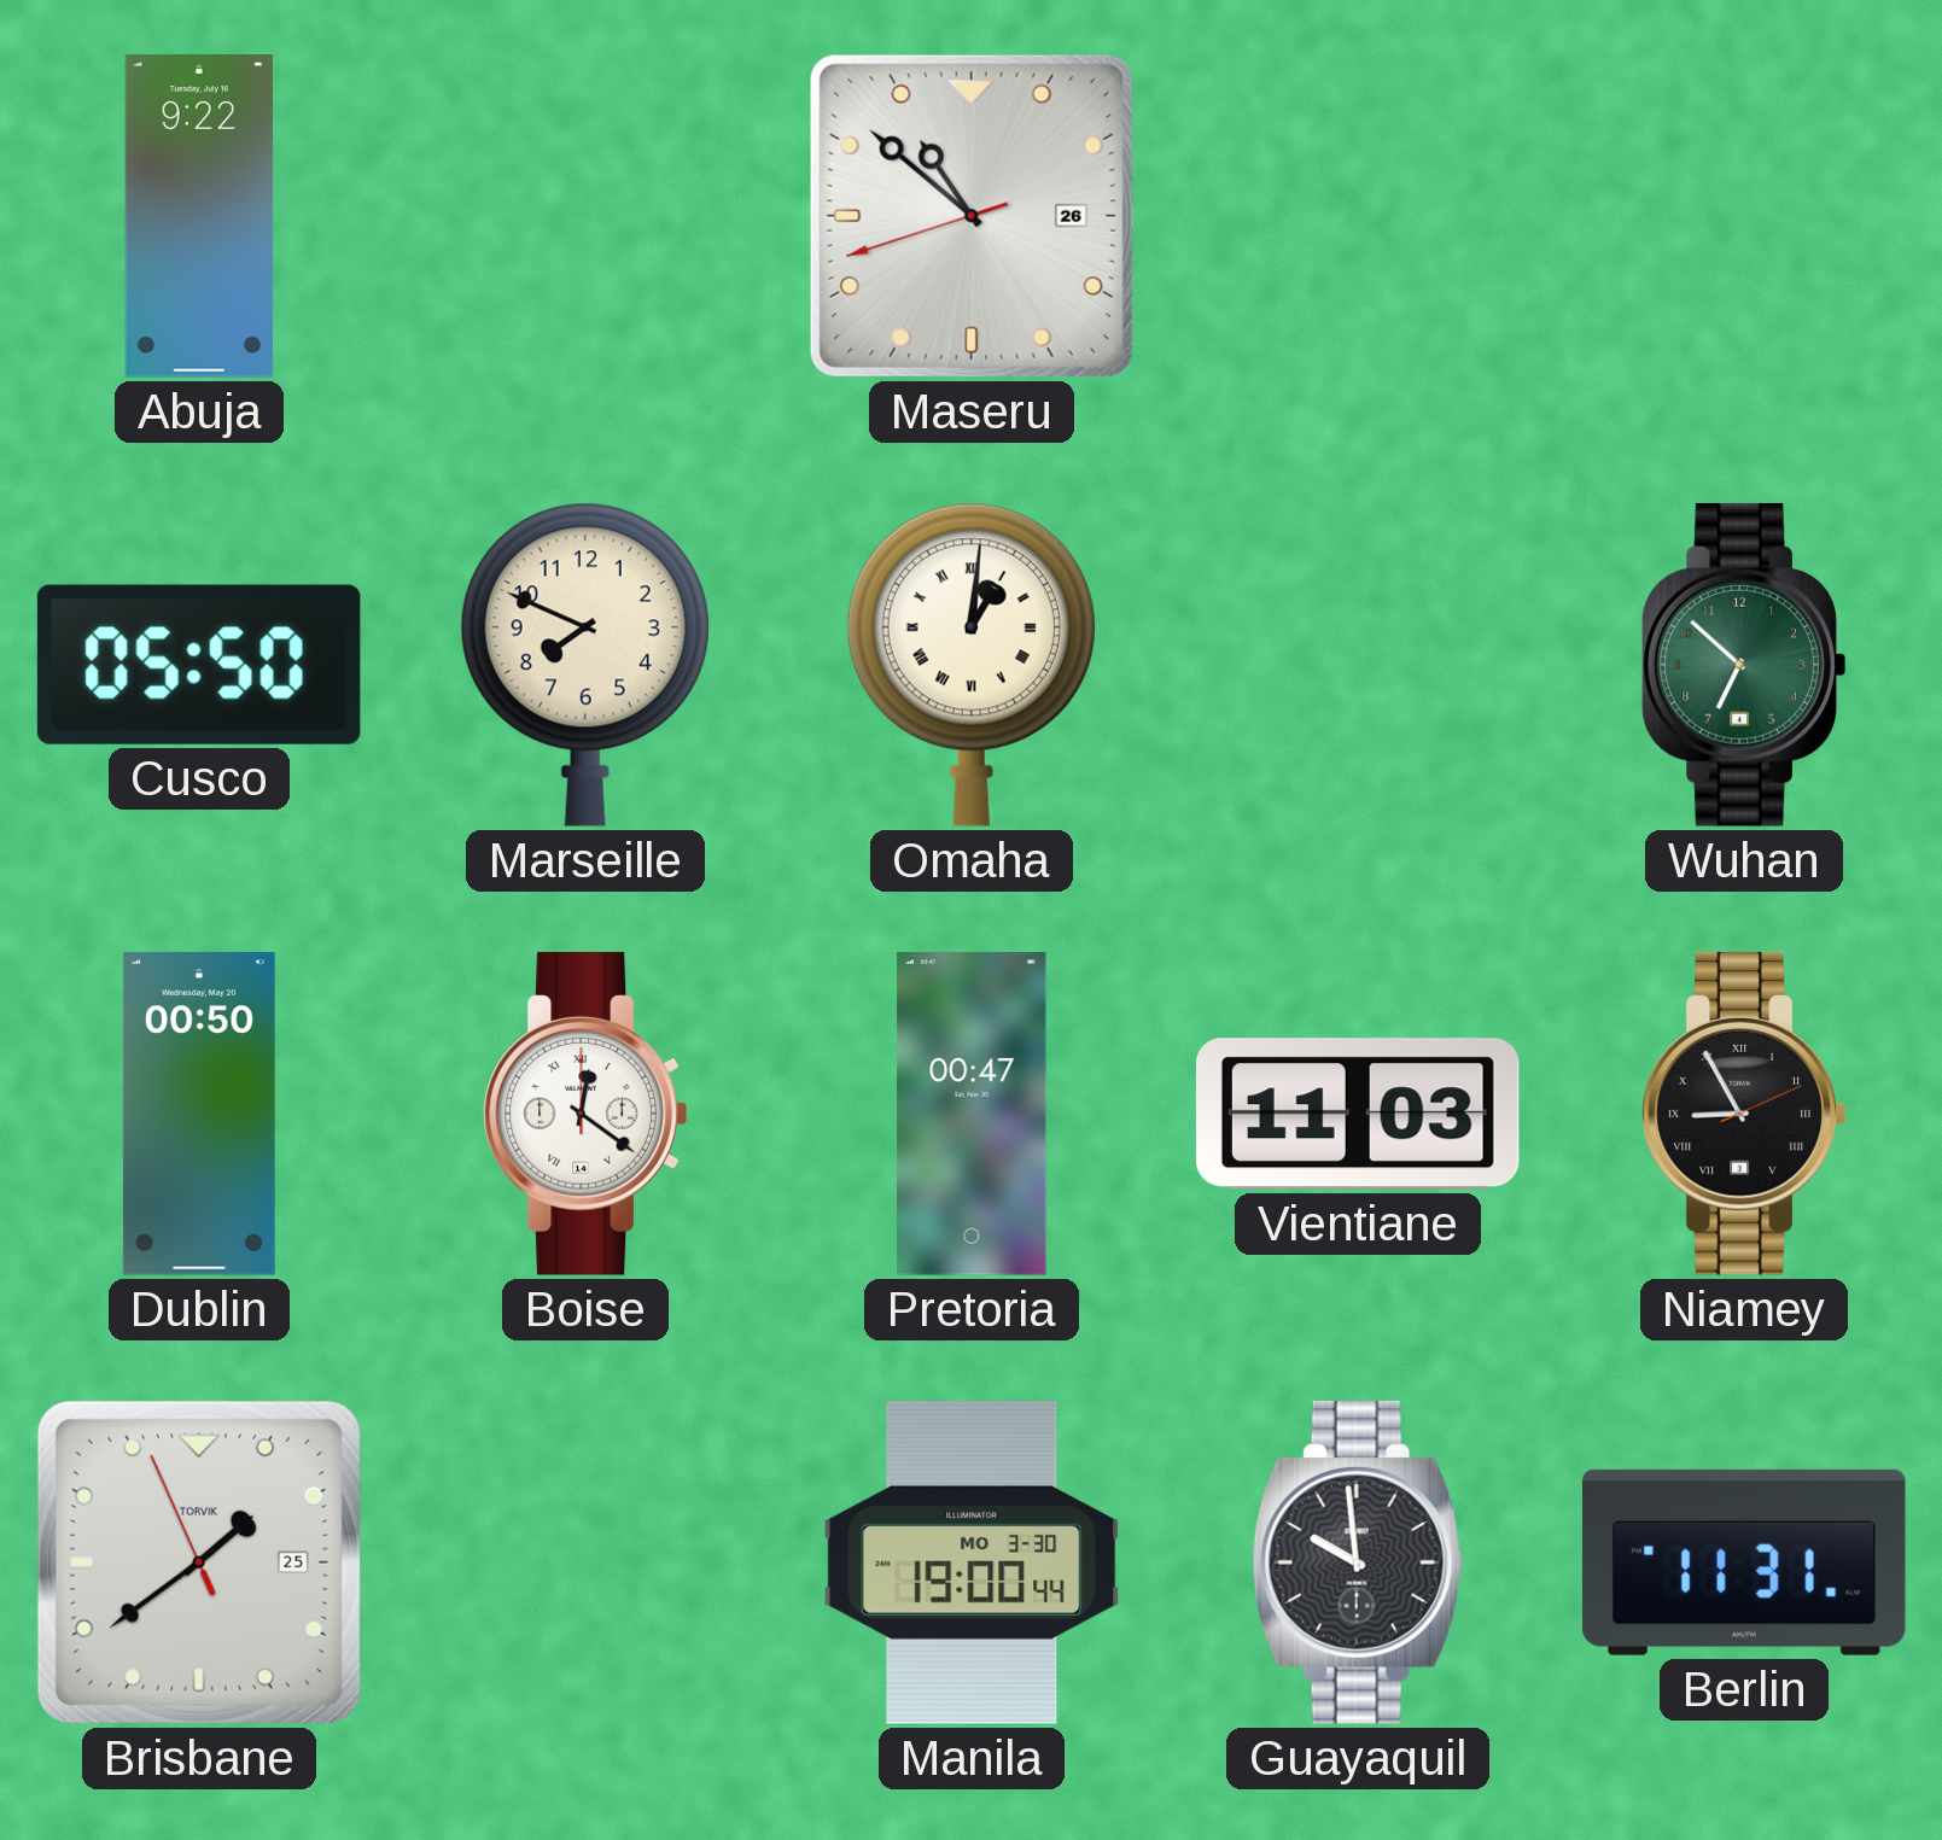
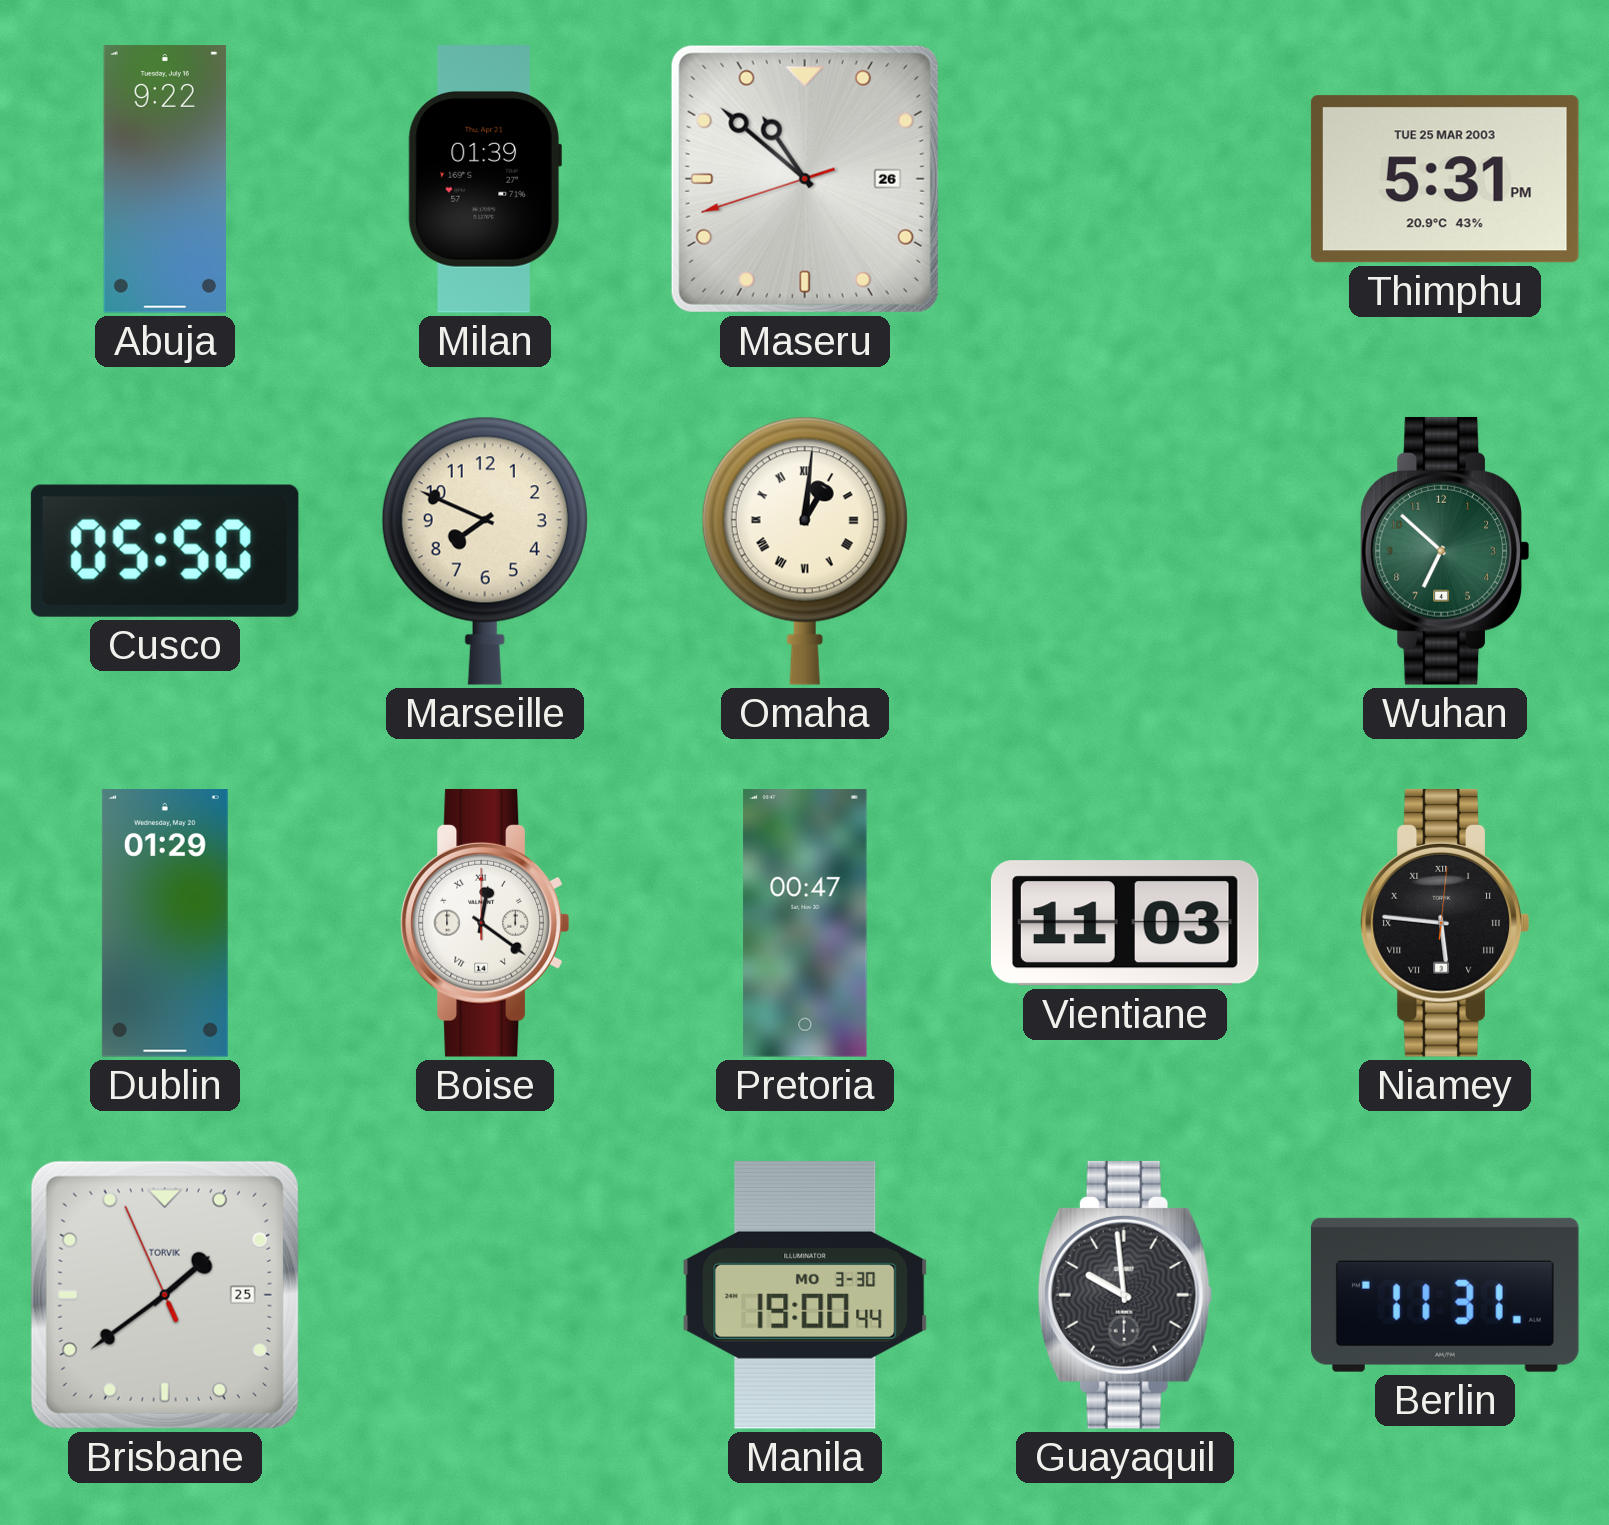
Milan: none -> 01:39 (485, 180)
Thimphu: none -> 5:31 (1445, 179)
Dublin: 00:50 -> 01:29 (165, 923)
Niamey: 8:55 -> 5:46 (1445, 923)
